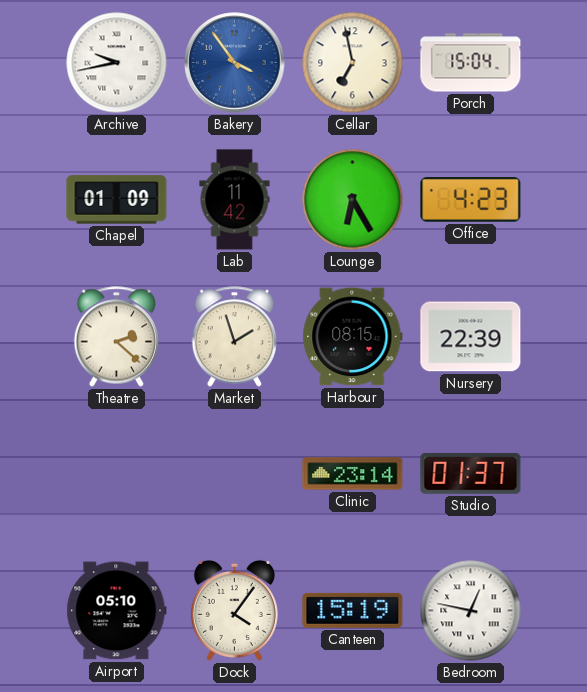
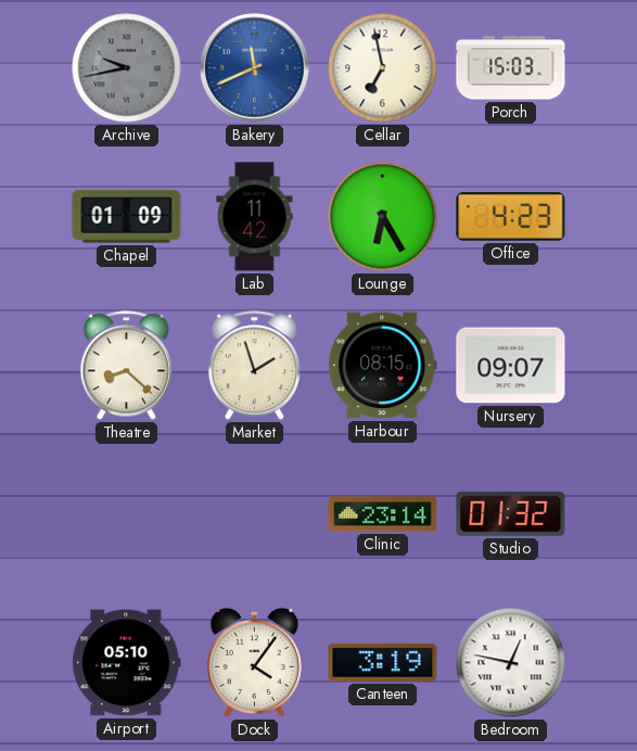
Archive dial: white -> grey (127, 68)
Bakery: 3:54 -> 11:41 (255, 68)
Porch: 15:04 -> 15:03 (511, 68)
Theatre: 2:22 -> 8:22 (127, 366)
Nursery: 22:39 -> 09:07 (511, 366)
Studio: 01:37 -> 01:32 (511, 513)
Canteen: 15:19 -> 3:19 (383, 662)
